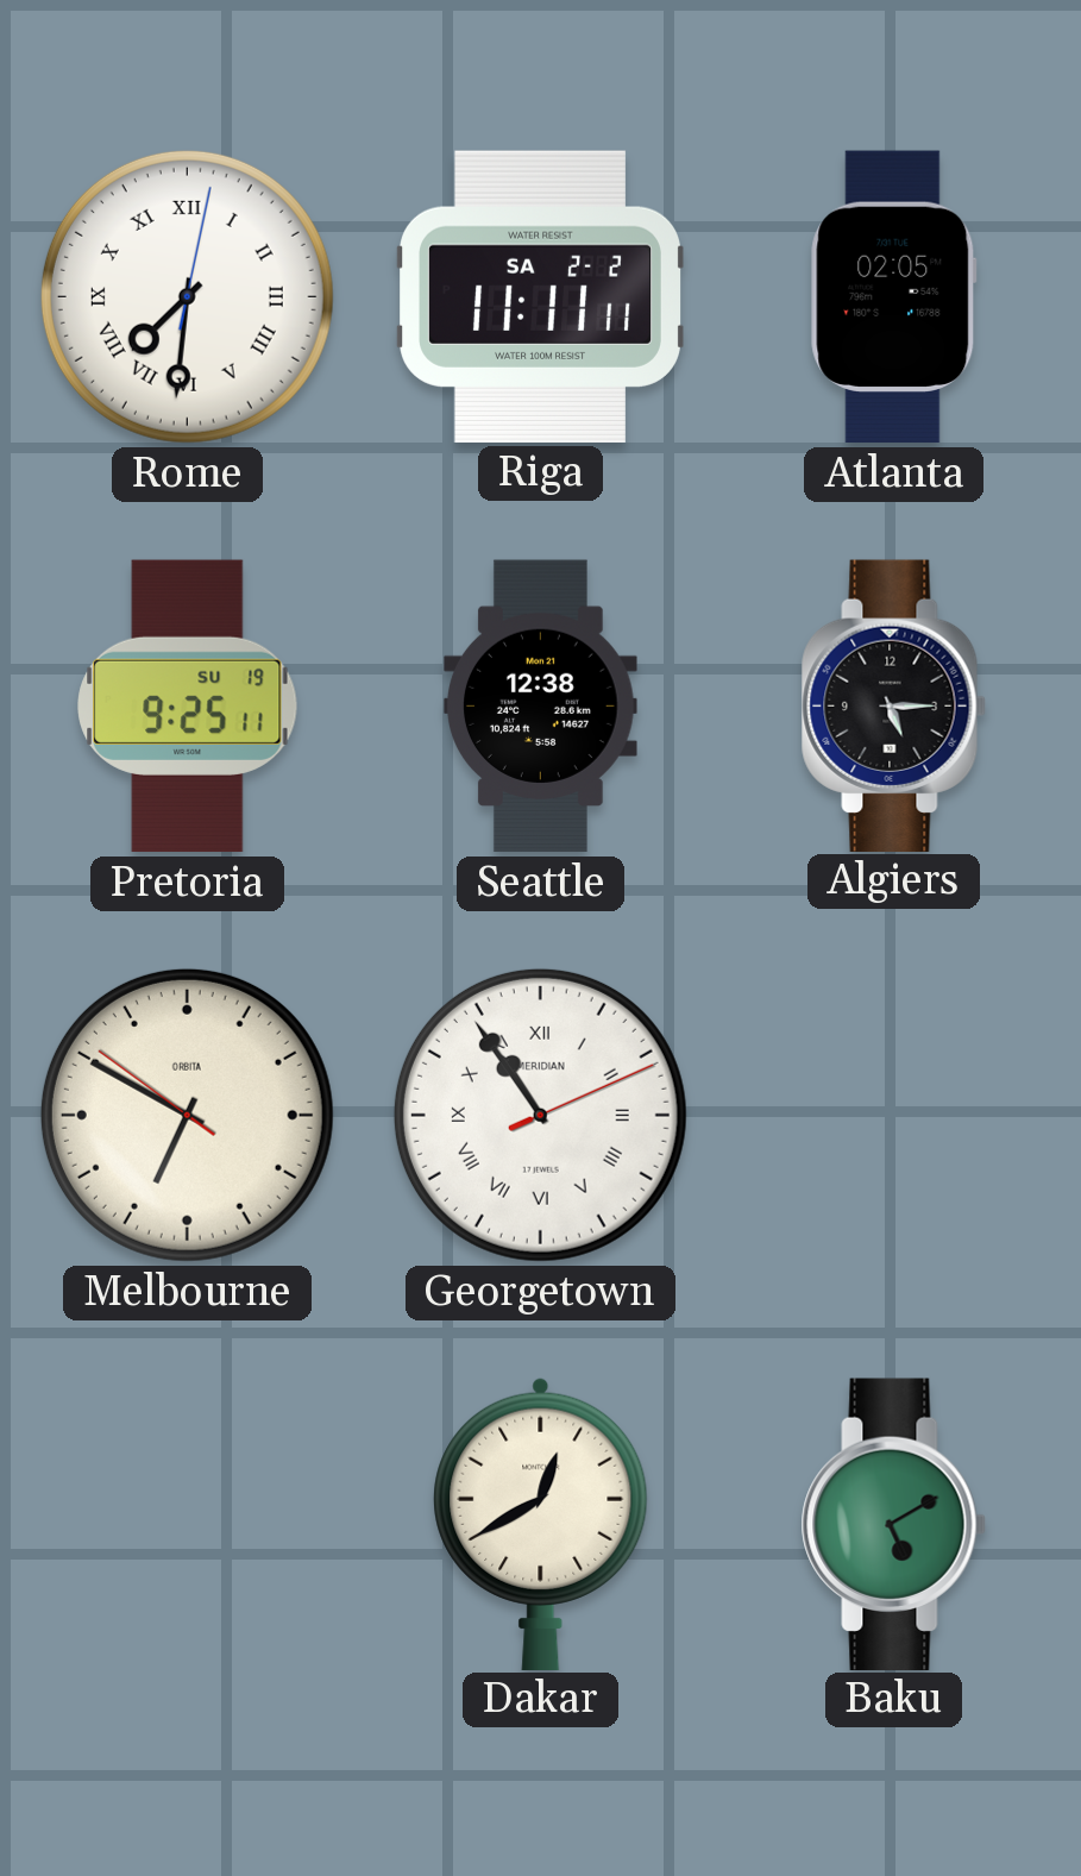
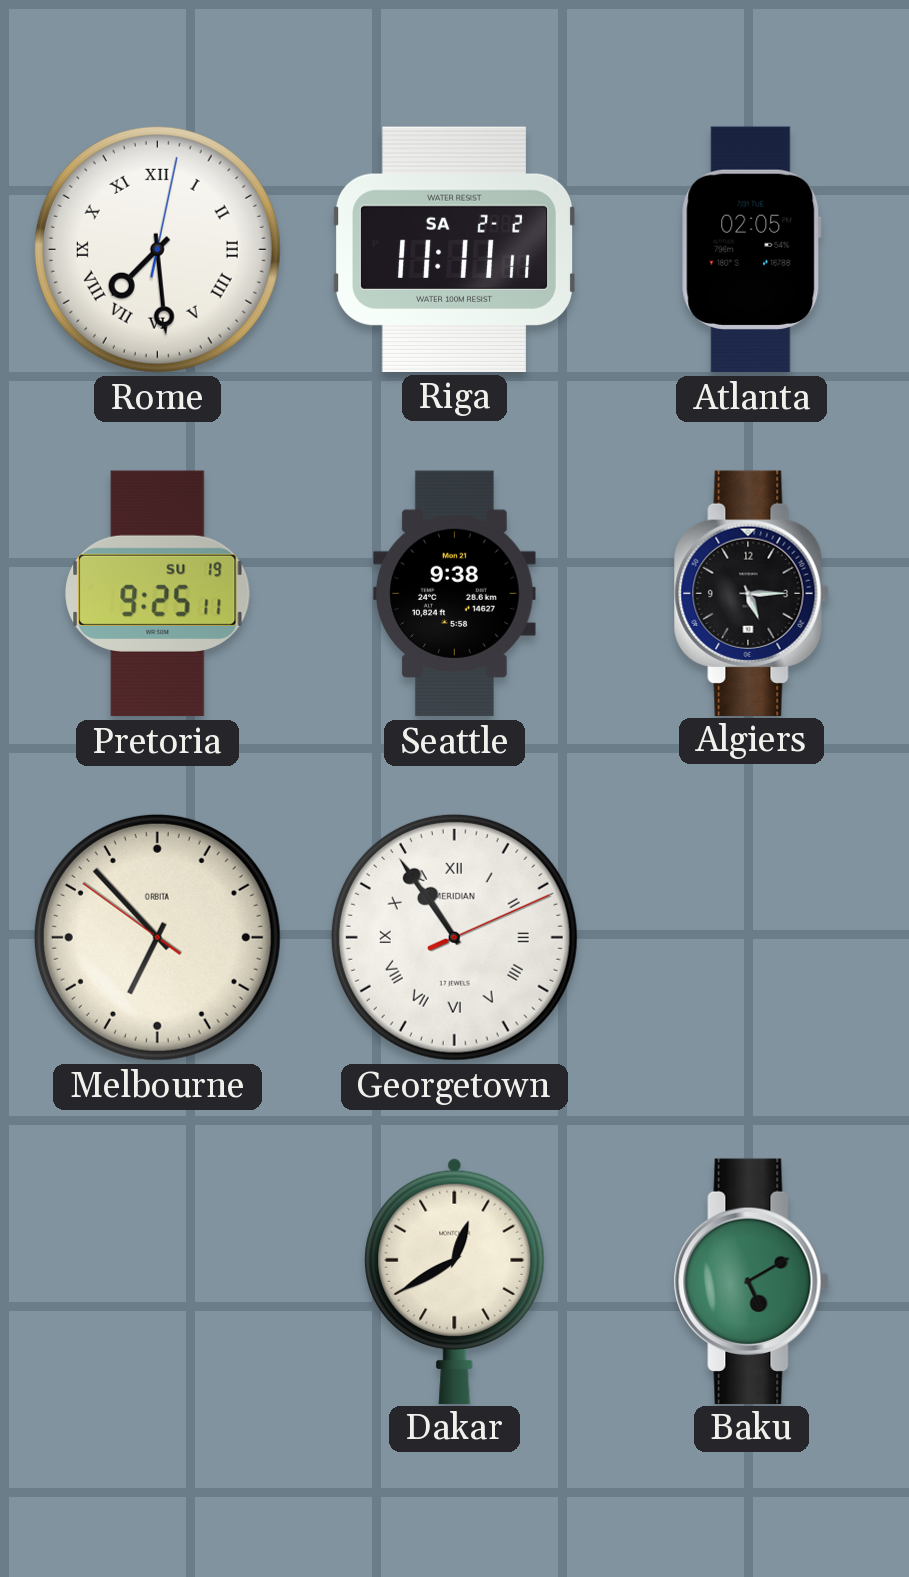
Rome: 7:31 -> 7:29 (157, 249)
Seattle: 12:38 -> 9:38 (455, 594)
Melbourne: 6:49 -> 6:52 (157, 937)
